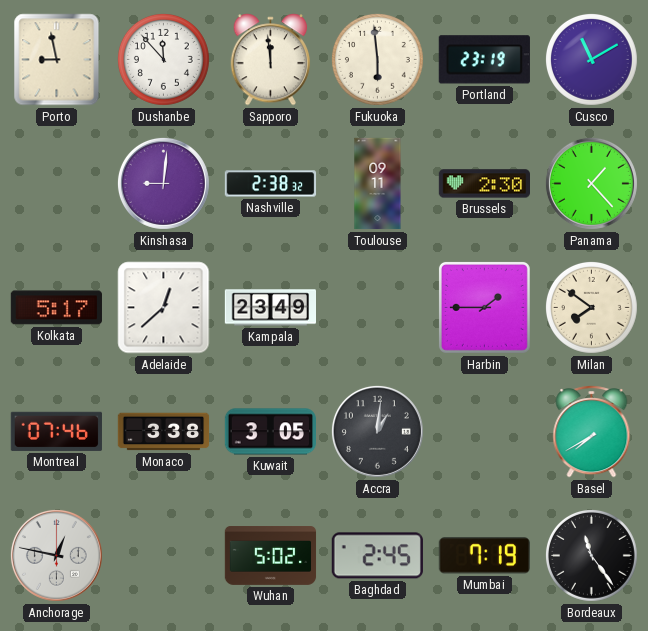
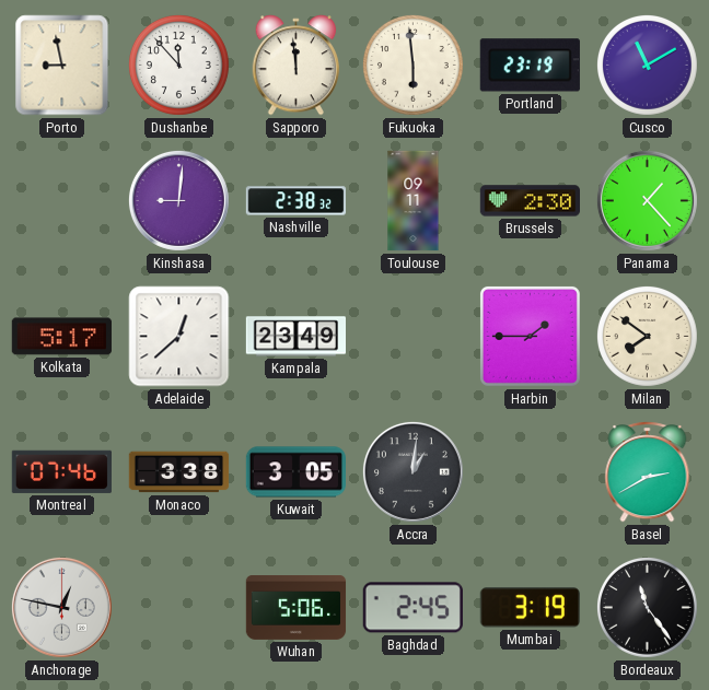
Basel: 7:40 -> 2:40 (648, 472)
Wuhan: 5:02 -> 5:06 (297, 608)
Mumbai: 7:19 -> 3:19 (530, 608)
